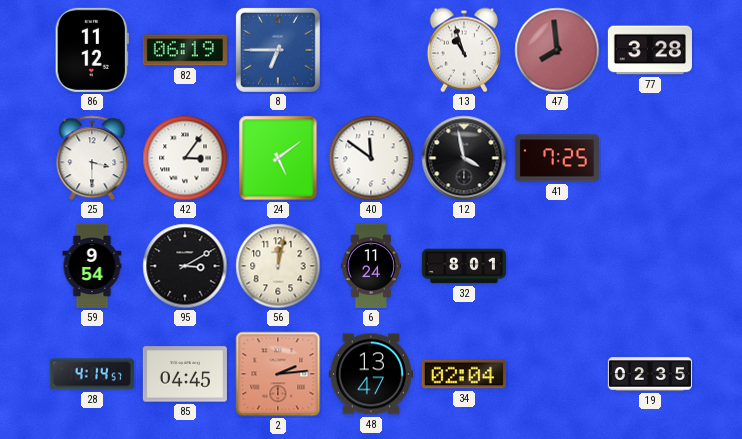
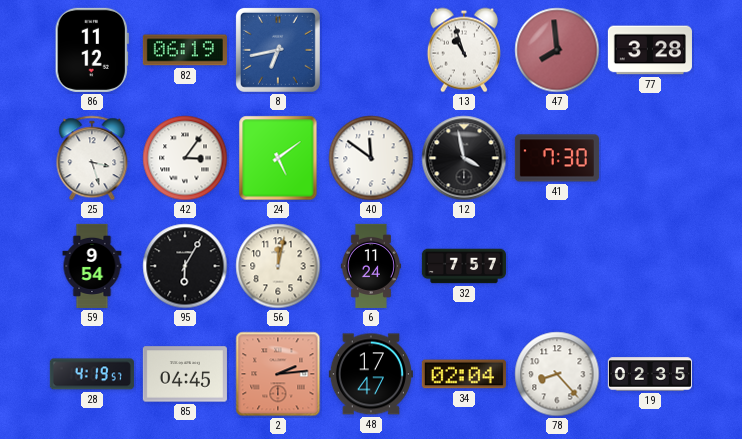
8: 6:45 -> 6:43 (278, 50)
25: 3:30 -> 3:27 (92, 158)
41: 7:25 -> 7:30 (557, 158)
95: 3:10 -> 6:05 (185, 266)
32: 8:01 -> 7:57 (464, 266)
28: 4:14 -> 4:19 (92, 374)
48: 13:47 -> 17:47 (371, 374)
78: none -> 8:23 (557, 374)
